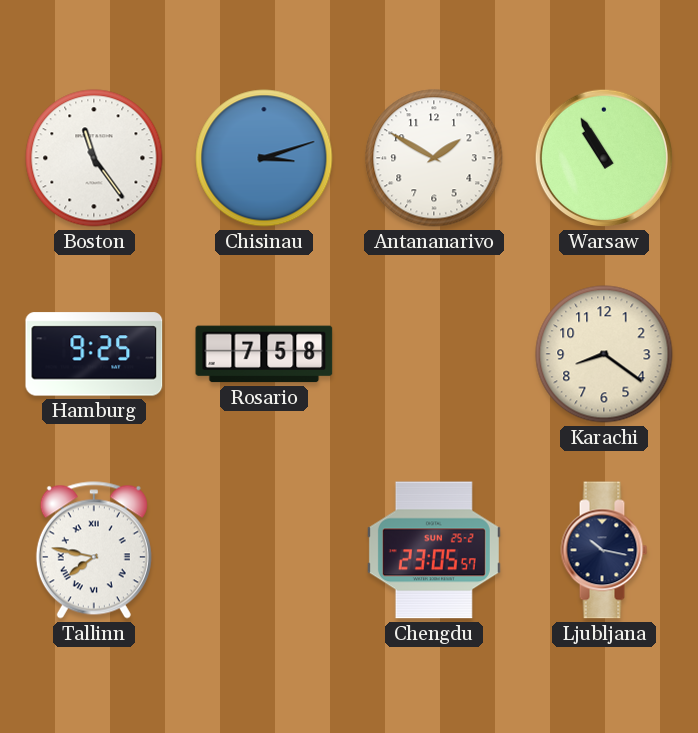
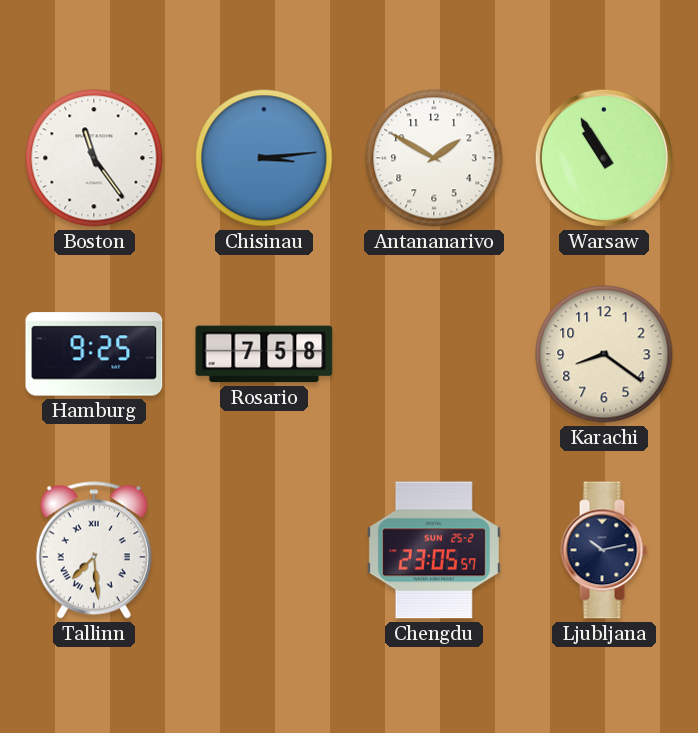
Chisinau: 3:12 -> 3:14 (264, 158)
Tallinn: 7:47 -> 7:29 (94, 550)
Ljubljana: 10:17 -> 10:13 (604, 550)
